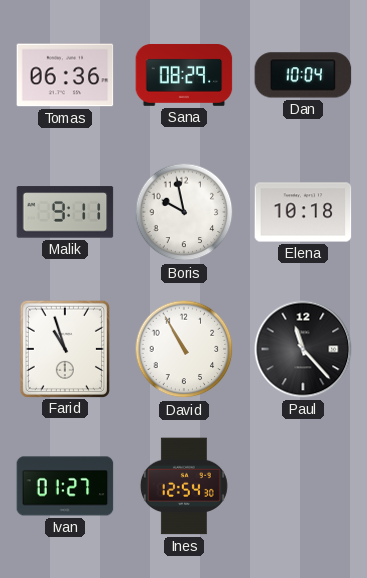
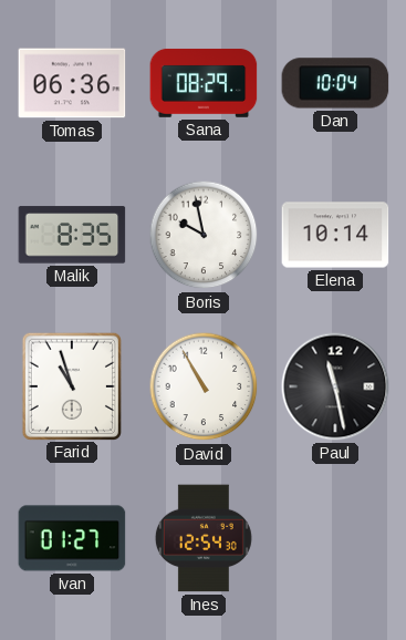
Malik: 9:11 -> 8:35 (72, 235)
Elena: 10:18 -> 10:14 (335, 235)
Paul: 11:23 -> 11:28 (335, 386)
